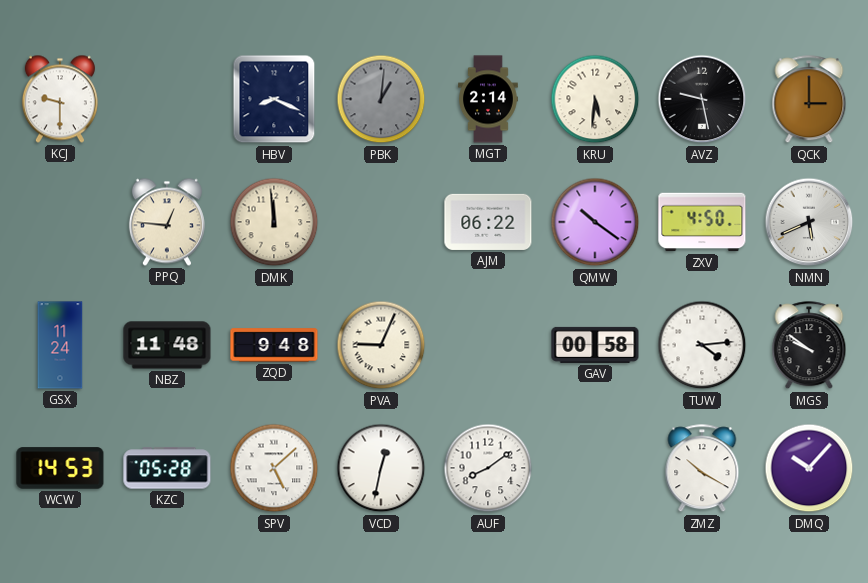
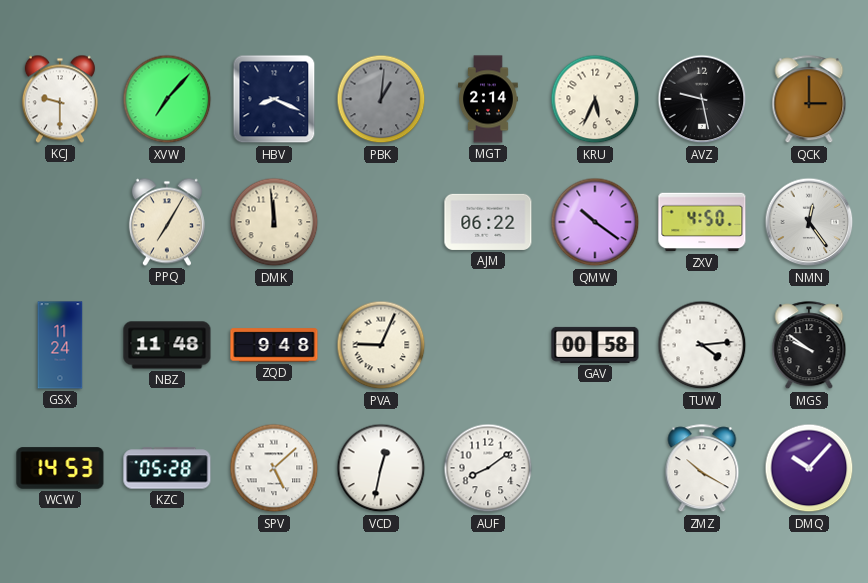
XVW: none -> 7:07 (167, 99)
KRU: 5:31 -> 5:34 (595, 99)
PPQ: 12:46 -> 7:05 (167, 222)
NMN: 5:41 -> 12:24 (809, 222)
